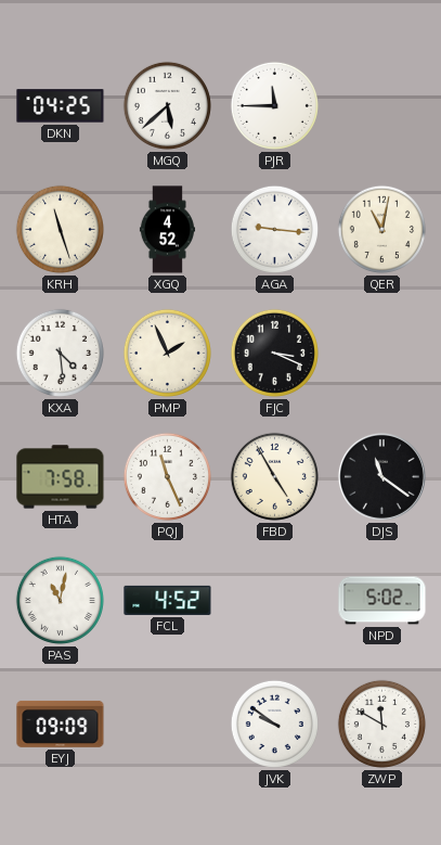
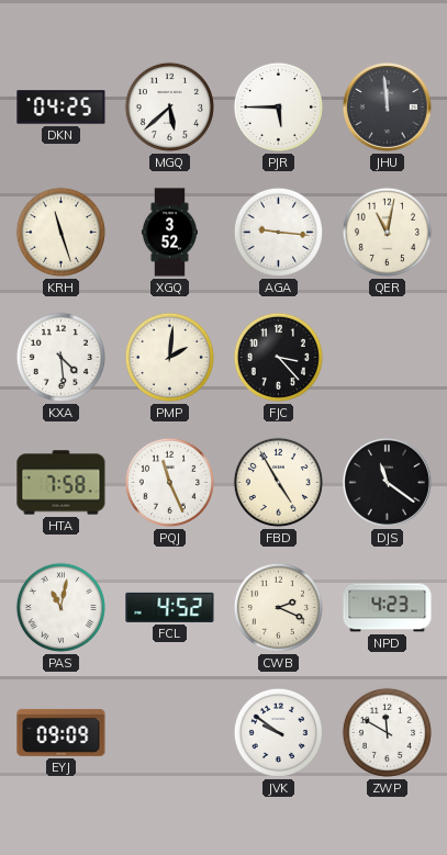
PJR: 11:45 -> 5:45 (278, 106)
JHU: none -> 11:59 (387, 106)
XGQ: 4:52 -> 3:52 (169, 233)
PMP: 1:56 -> 2:01 (169, 357)
FJC: 3:19 -> 3:23 (278, 357)
CWB: none -> 2:19 (278, 607)
NPD: 5:02 -> 4:23 (388, 608)
